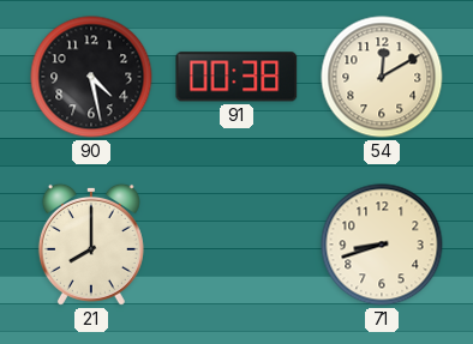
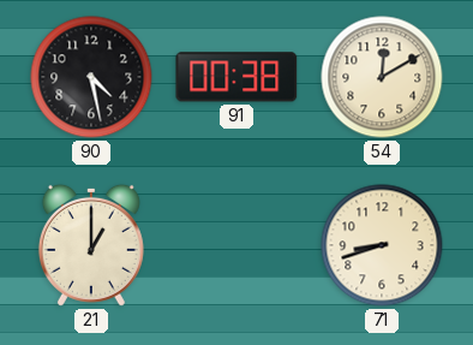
21: 8:00 -> 1:00 (91, 245)
